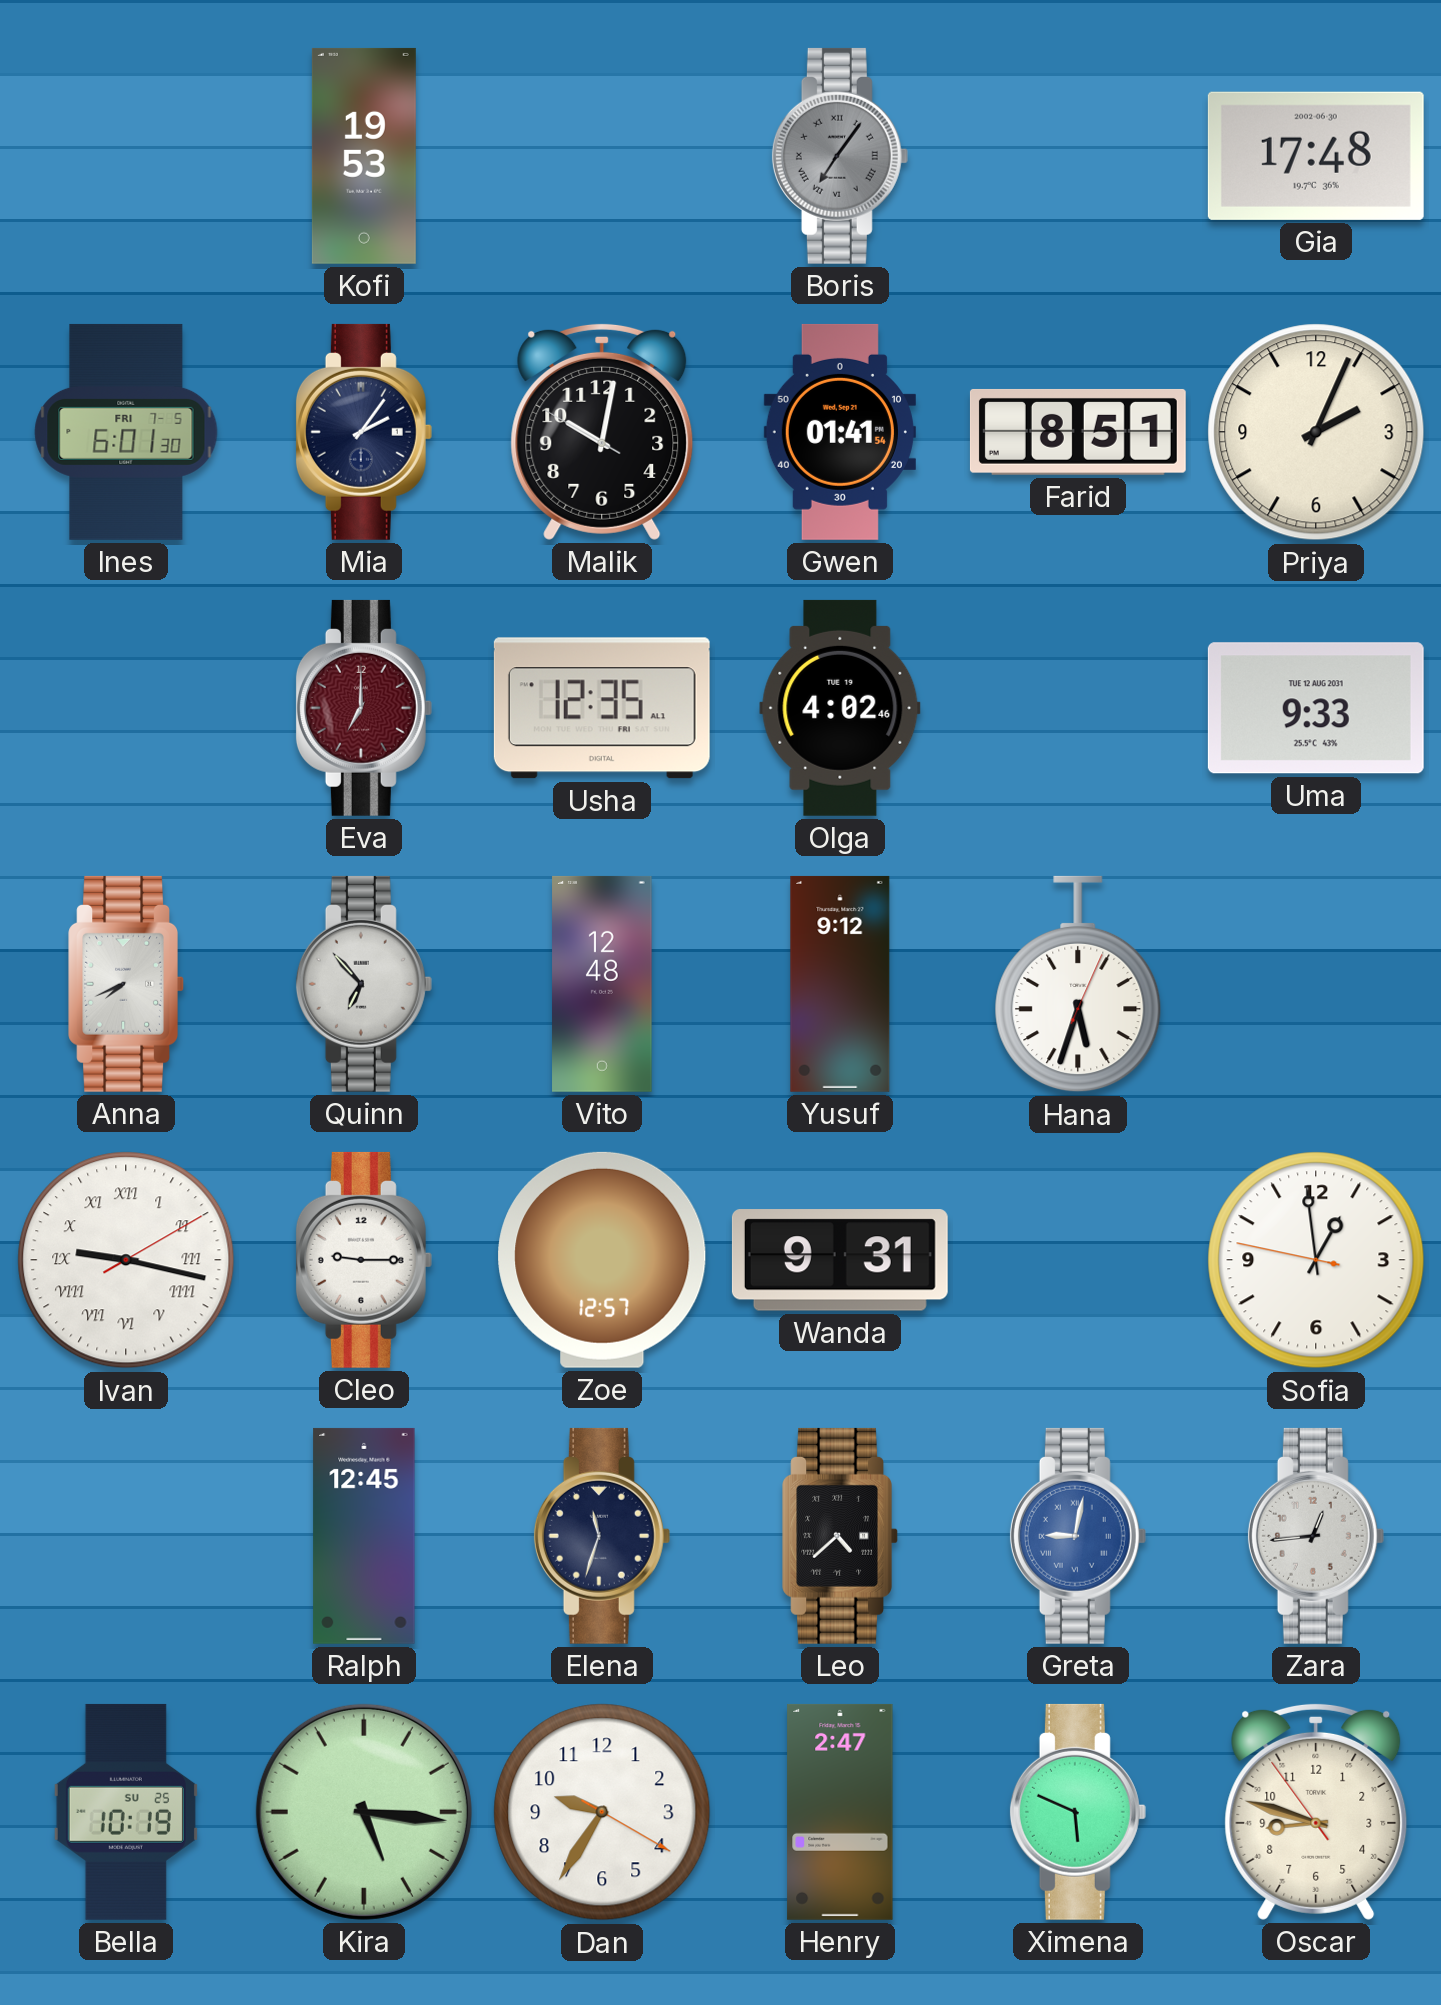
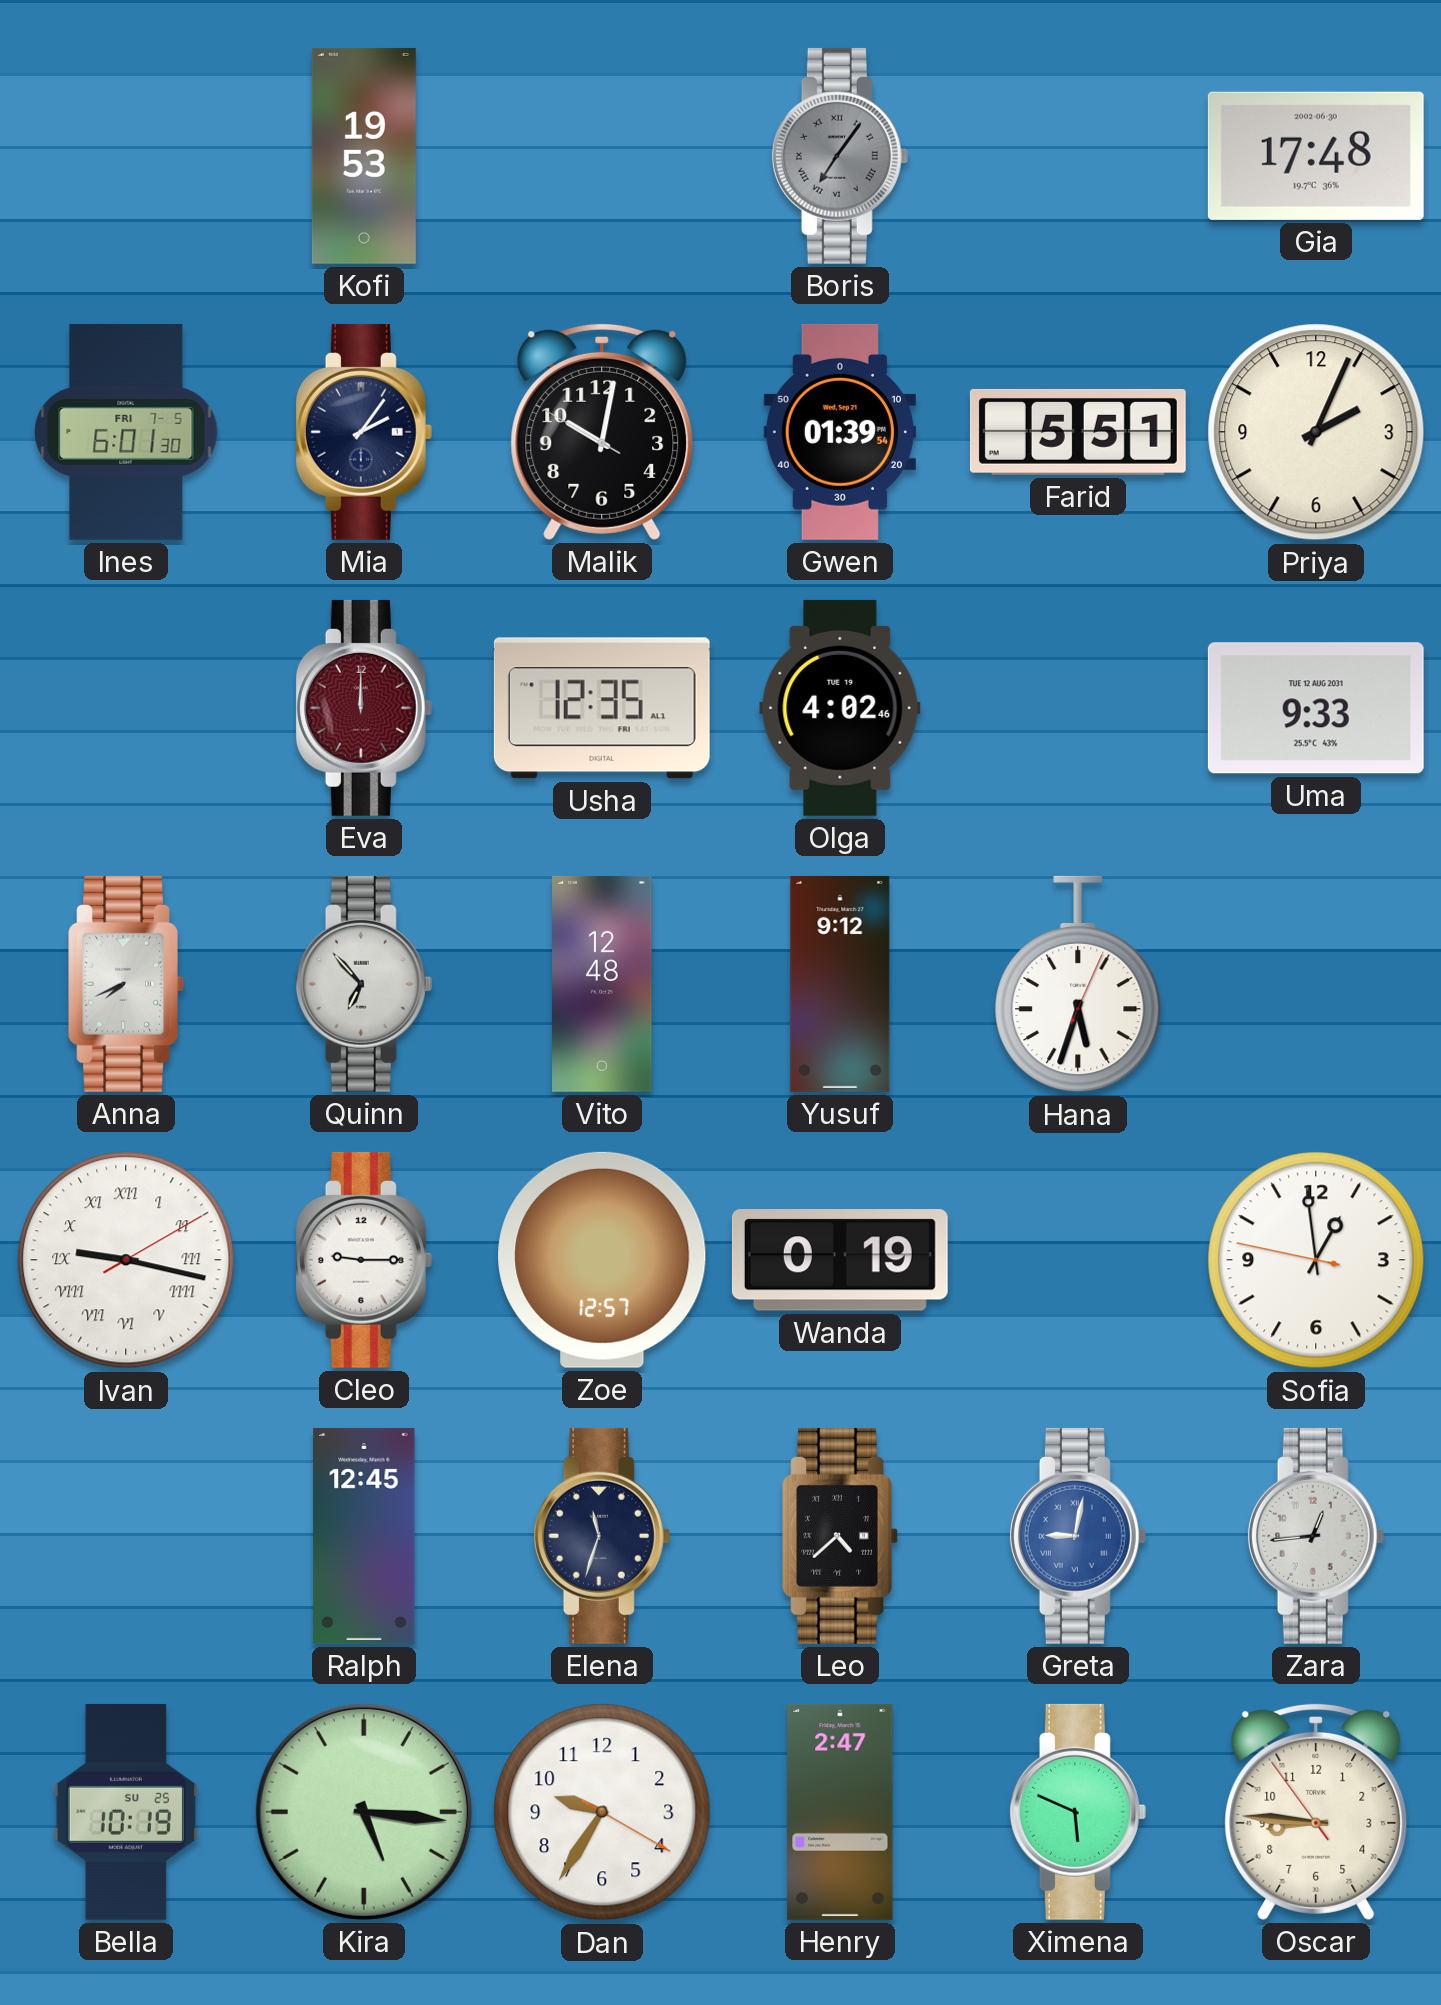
Gwen: 01:41 -> 01:39 (840, 432)
Farid: 8:51 -> 5:51 (1078, 432)
Eva: 7:00 -> 12:00 (364, 708)
Wanda: 9:31 -> 0:19 (840, 1260)
Oscar: 8:47 -> 8:45 (1316, 1811)
